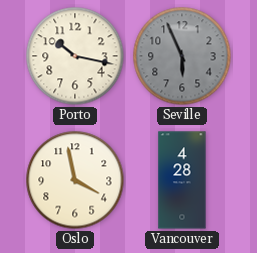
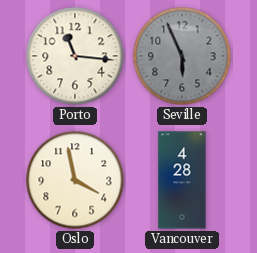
Porto: 10:17 -> 11:16 (75, 56)
